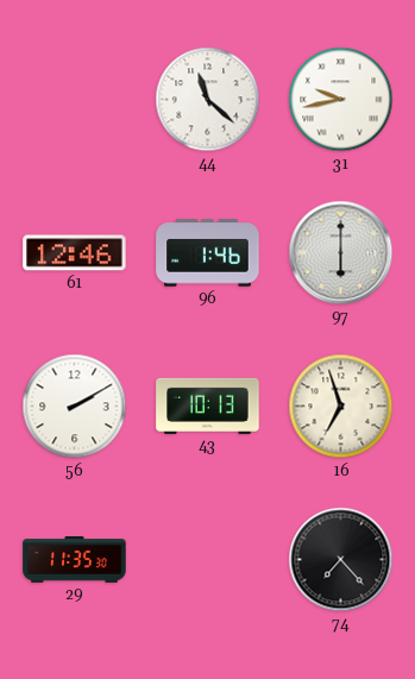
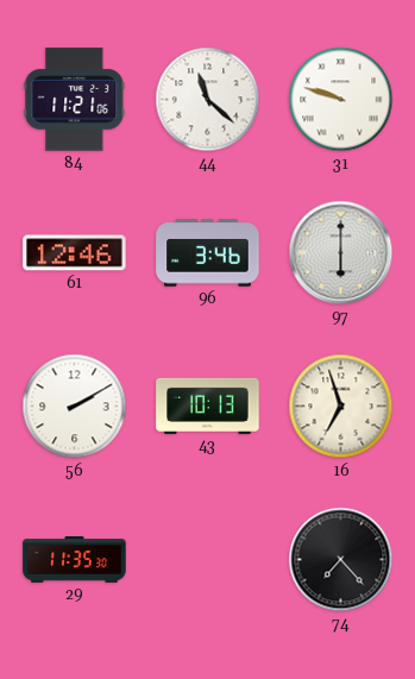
84: none -> 11:21 (75, 100)
31: 9:43 -> 9:48 (341, 100)
96: 1:46 -> 3:46 (208, 253)
